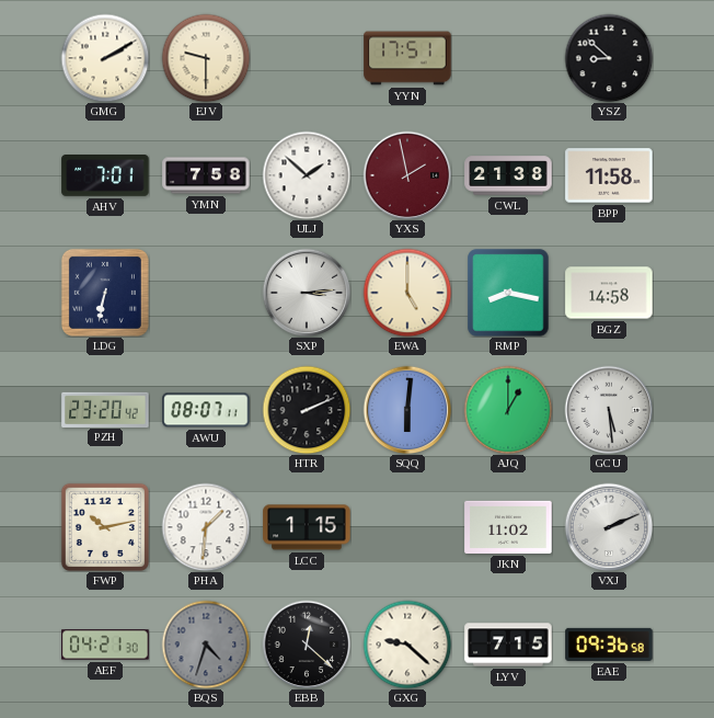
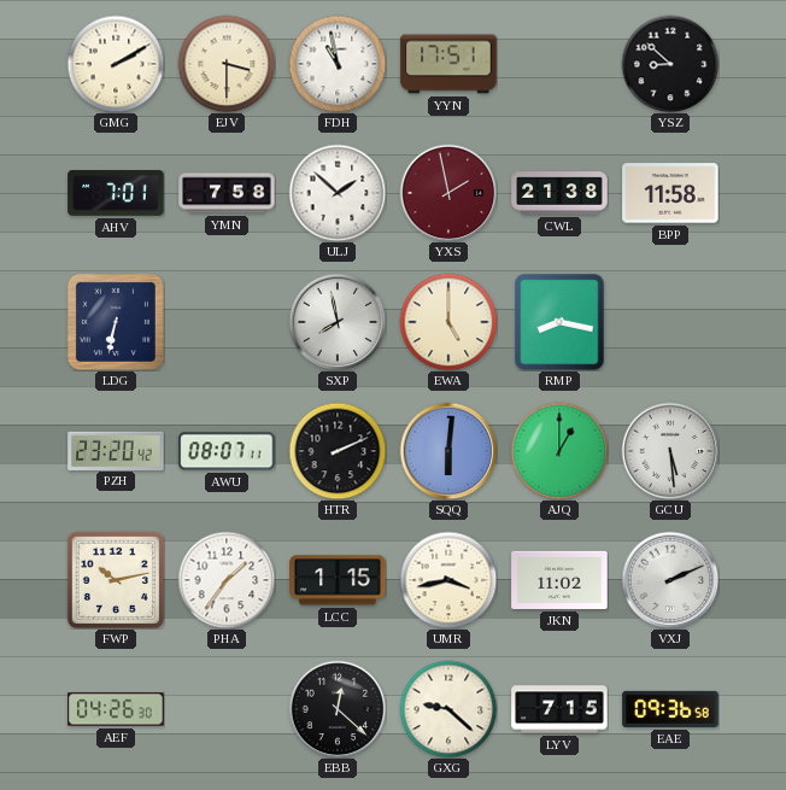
EJV: 9:30 -> 3:30 (227, 64)
FDH: none -> 10:58 (338, 64)
SXP: 3:14 -> 7:58 (338, 322)
BGZ: 14:58 -> none (609, 293)
PHA: 1:31 -> 1:36 (227, 580)
UMR: none -> 3:43 (448, 580)
AEF: 04:21 -> 04:26 (116, 709)
BQS: 4:33 -> none (206, 645)
